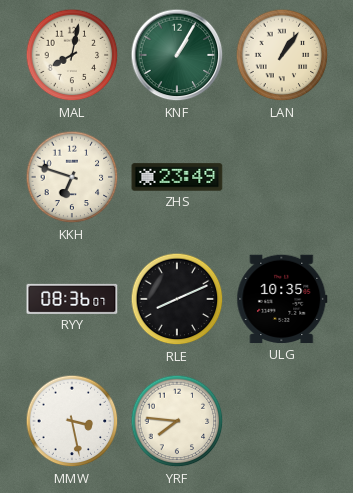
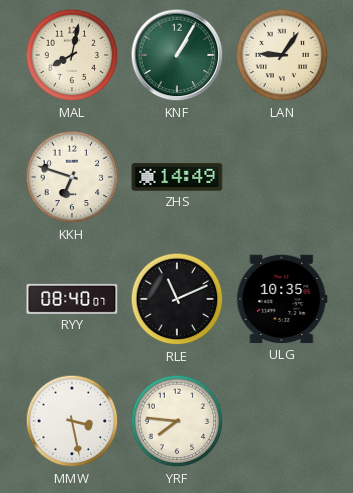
LAN: 1:06 -> 9:06 (282, 55)
ZHS: 23:49 -> 14:49 (177, 177)
RYY: 08:36 -> 08:40 (72, 299)
RLE: 8:11 -> 11:11 (177, 299)
